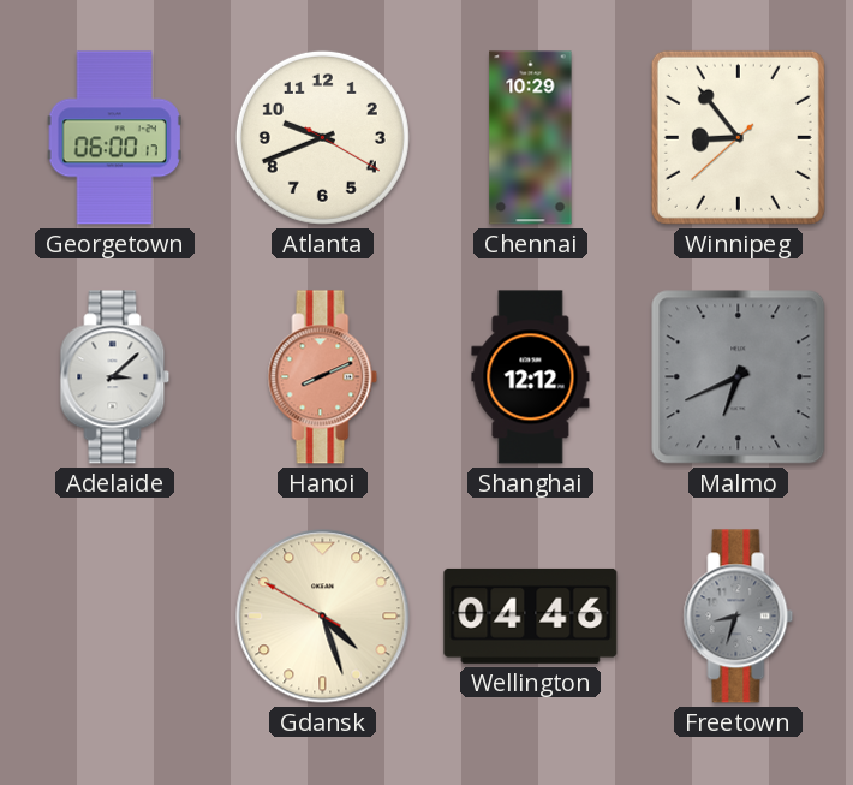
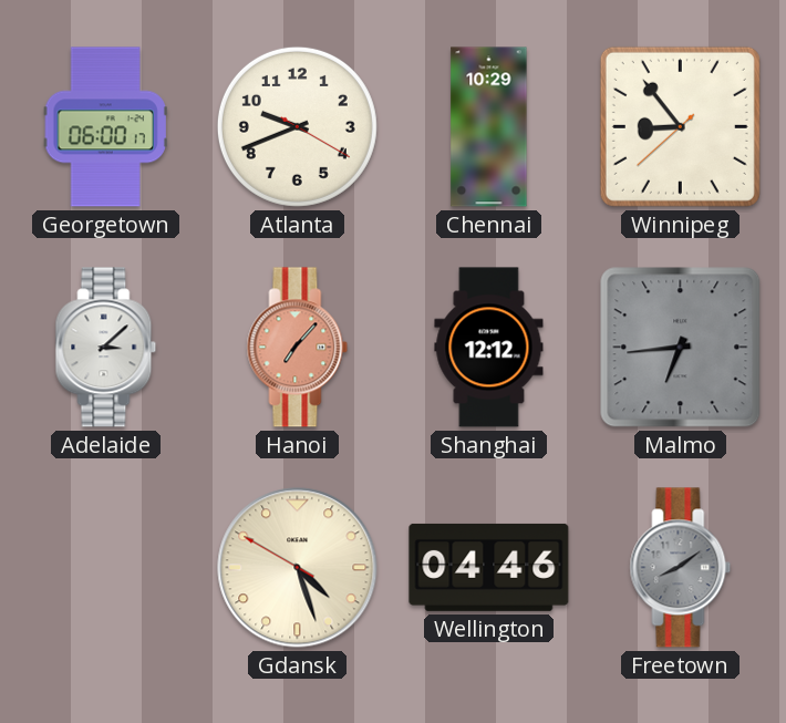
Hanoi: 8:11 -> 7:07 (298, 348)
Malmo: 6:41 -> 6:44 (681, 348)
Freetown: 8:33 -> 8:09 (681, 568)
